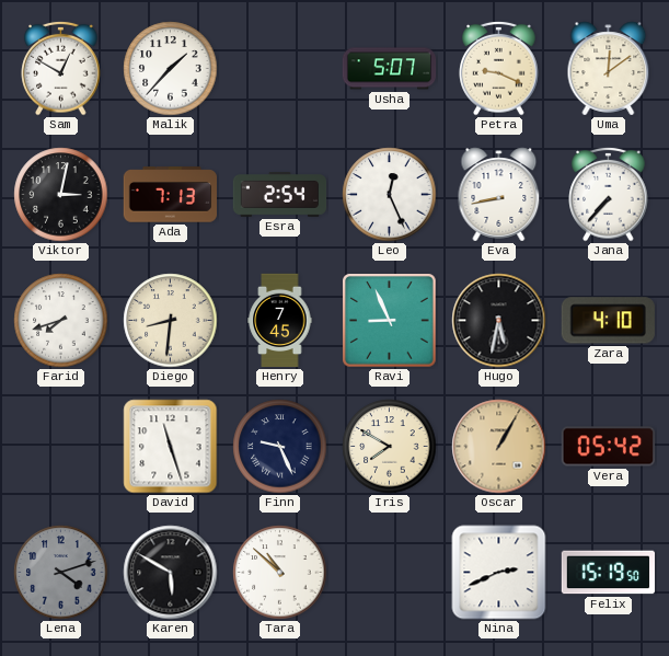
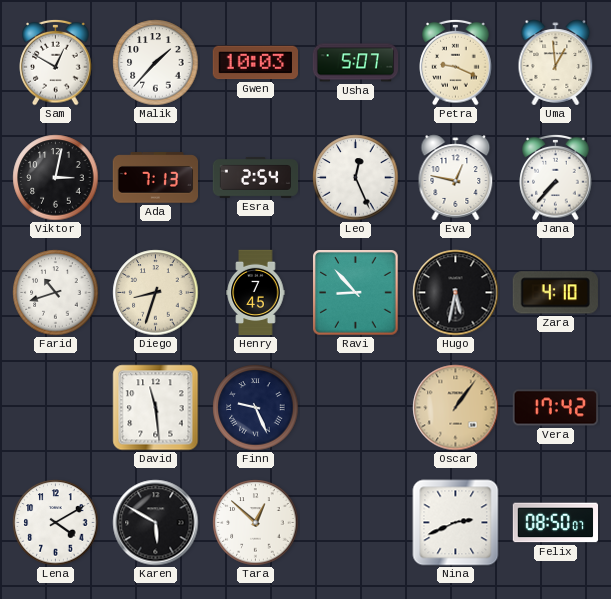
Gwen: none -> 10:03 (255, 63)
Uma: 12:09 -> 12:59 (556, 63)
Eva: 8:43 -> 12:47 (456, 178)
Farid: 7:42 -> 10:42 (56, 293)
Diego: 8:31 -> 8:33 (156, 293)
Ravi: 8:56 -> 8:53 (356, 293)
David: 11:27 -> 11:29 (156, 408)
Iris: 7:50 -> none (390, 447)
Oscar: 1:05 -> 1:06 (456, 408)
Vera: 05:42 -> 17:42 (555, 408)
Lena: 4:12 -> 4:10 (56, 523)
Lena dial: grey -> white (56, 523)
Tara: 10:52 -> 12:52 (256, 523)
Felix: 15:19 -> 08:50 (555, 523)
